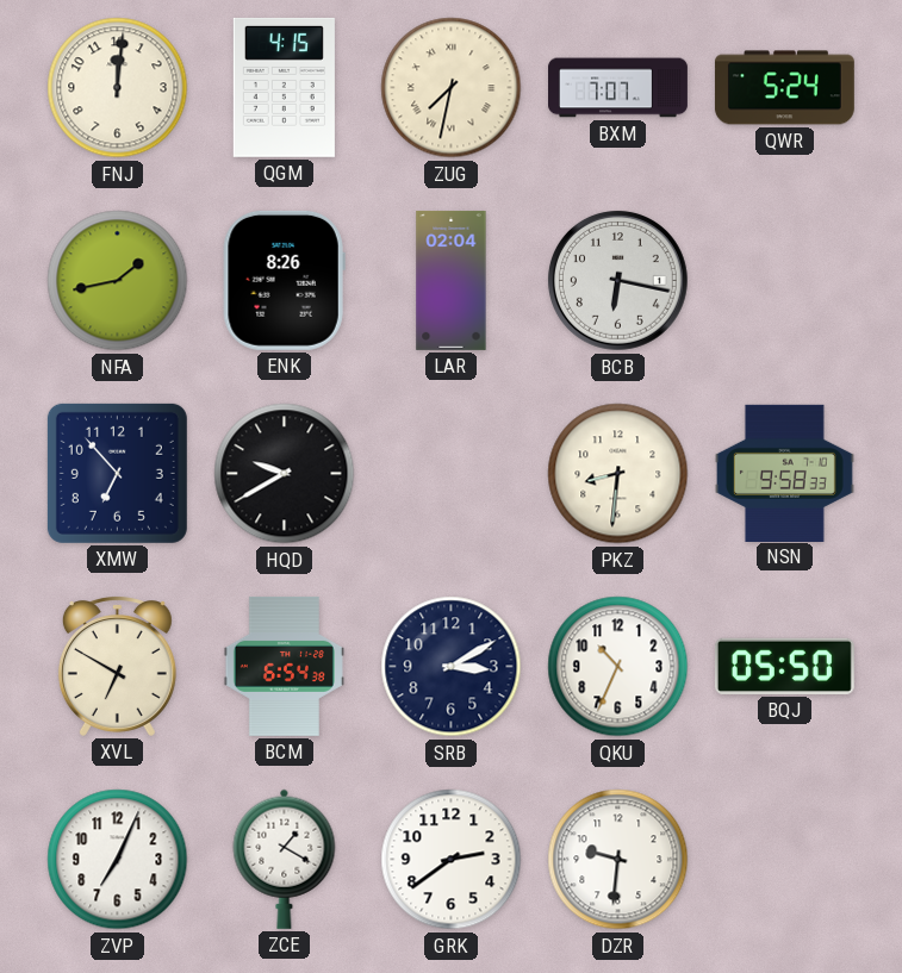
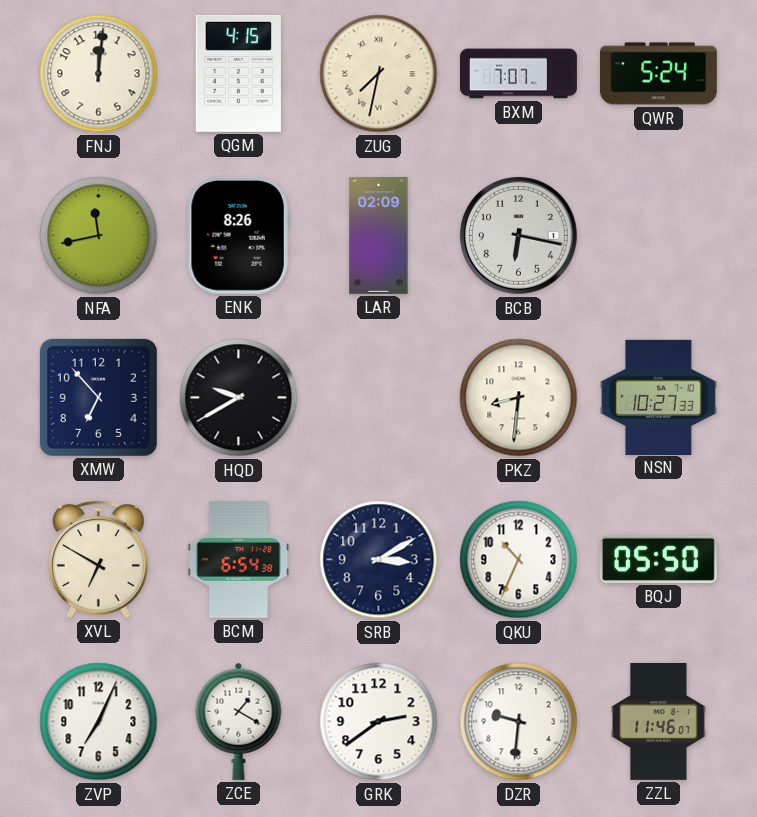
NFA: 1:43 -> 11:43 (99, 236)
LAR: 02:04 -> 02:09 (379, 235)
NSN: 9:58 -> 10:27 (658, 397)
ZZL: none -> 11:46 (659, 721)
